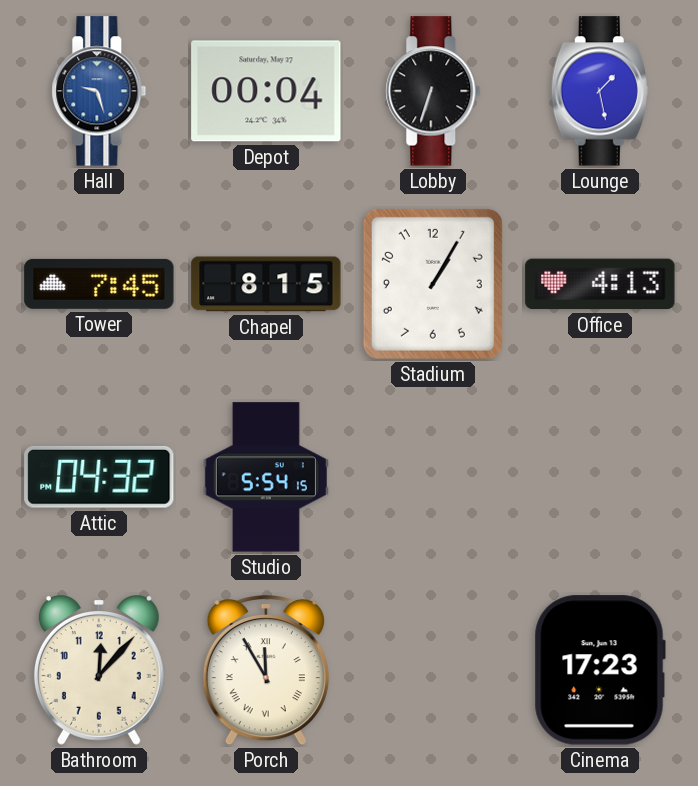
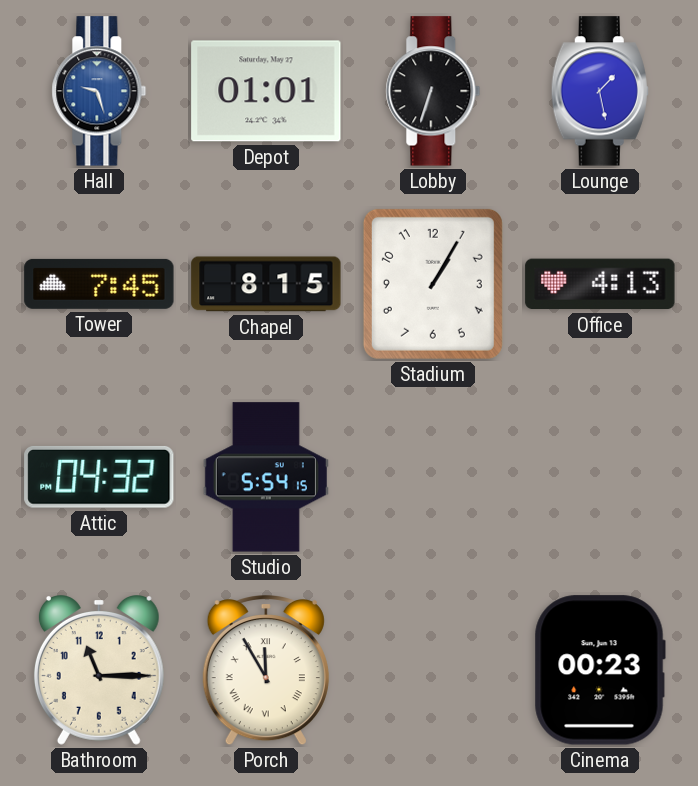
Depot: 00:04 -> 01:01 (266, 91)
Bathroom: 12:07 -> 11:15 (99, 670)
Cinema: 17:23 -> 00:23 (600, 670)
